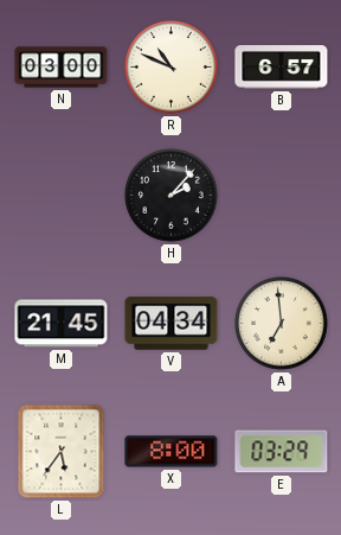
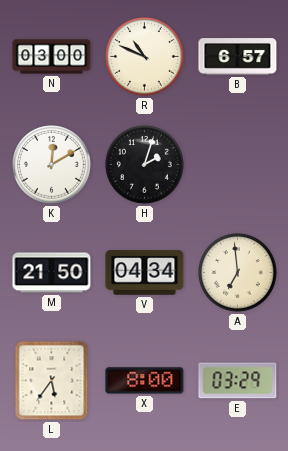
K: none -> 12:10 (52, 165)
H: 2:07 -> 2:03 (145, 165)
M: 21:45 -> 21:50 (52, 273)
